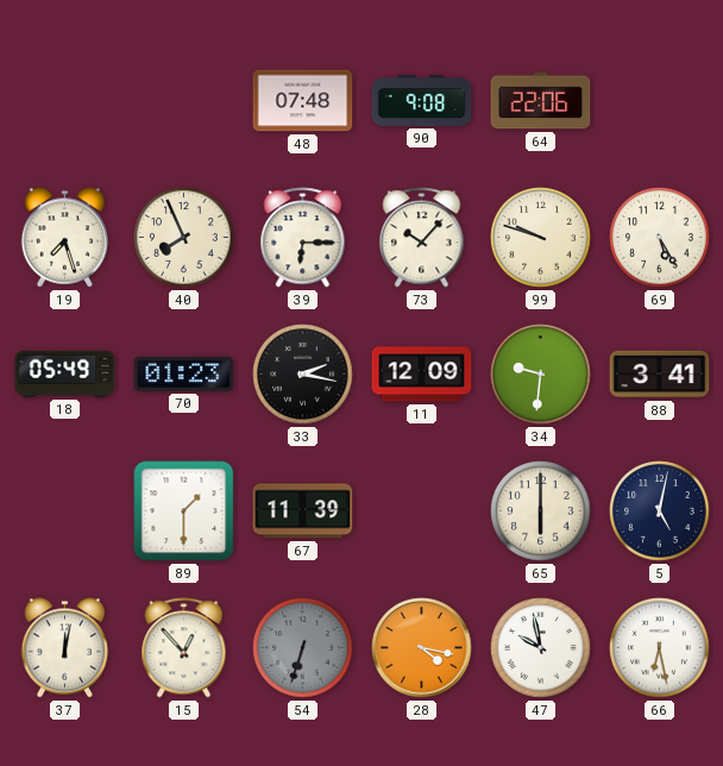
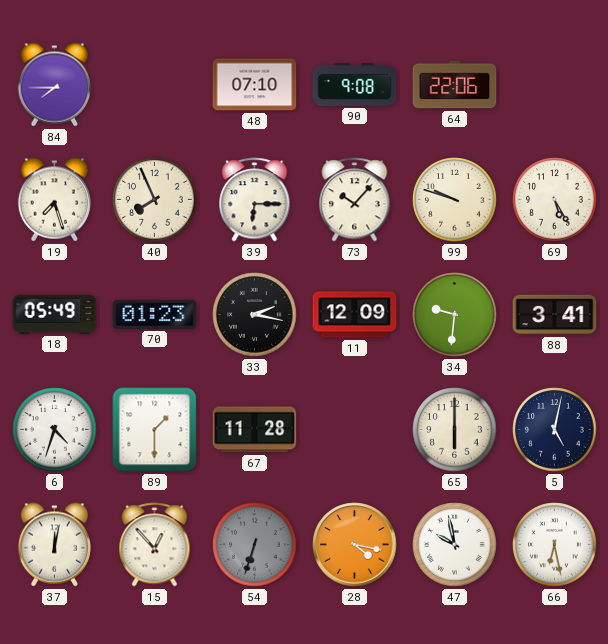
84: none -> 7:45 (55, 85)
48: 07:48 -> 07:10 (255, 85)
6: none -> 4:33 (55, 430)
67: 11:39 -> 11:28 (255, 430)
